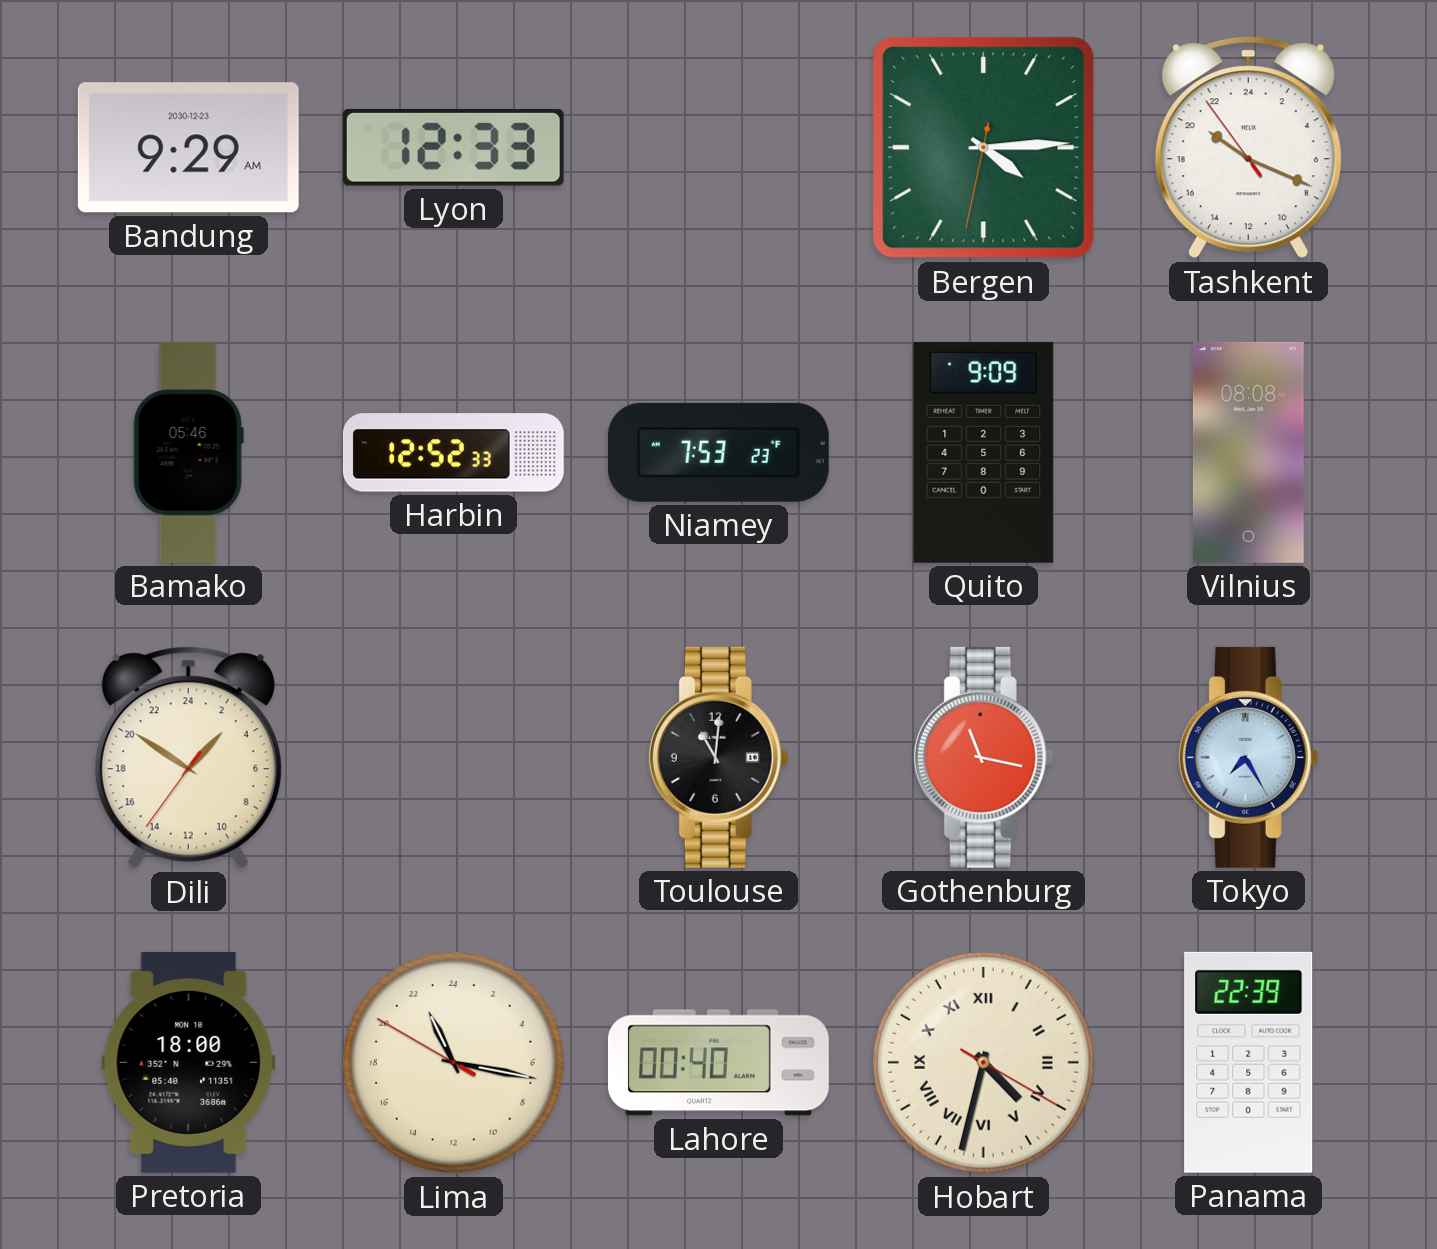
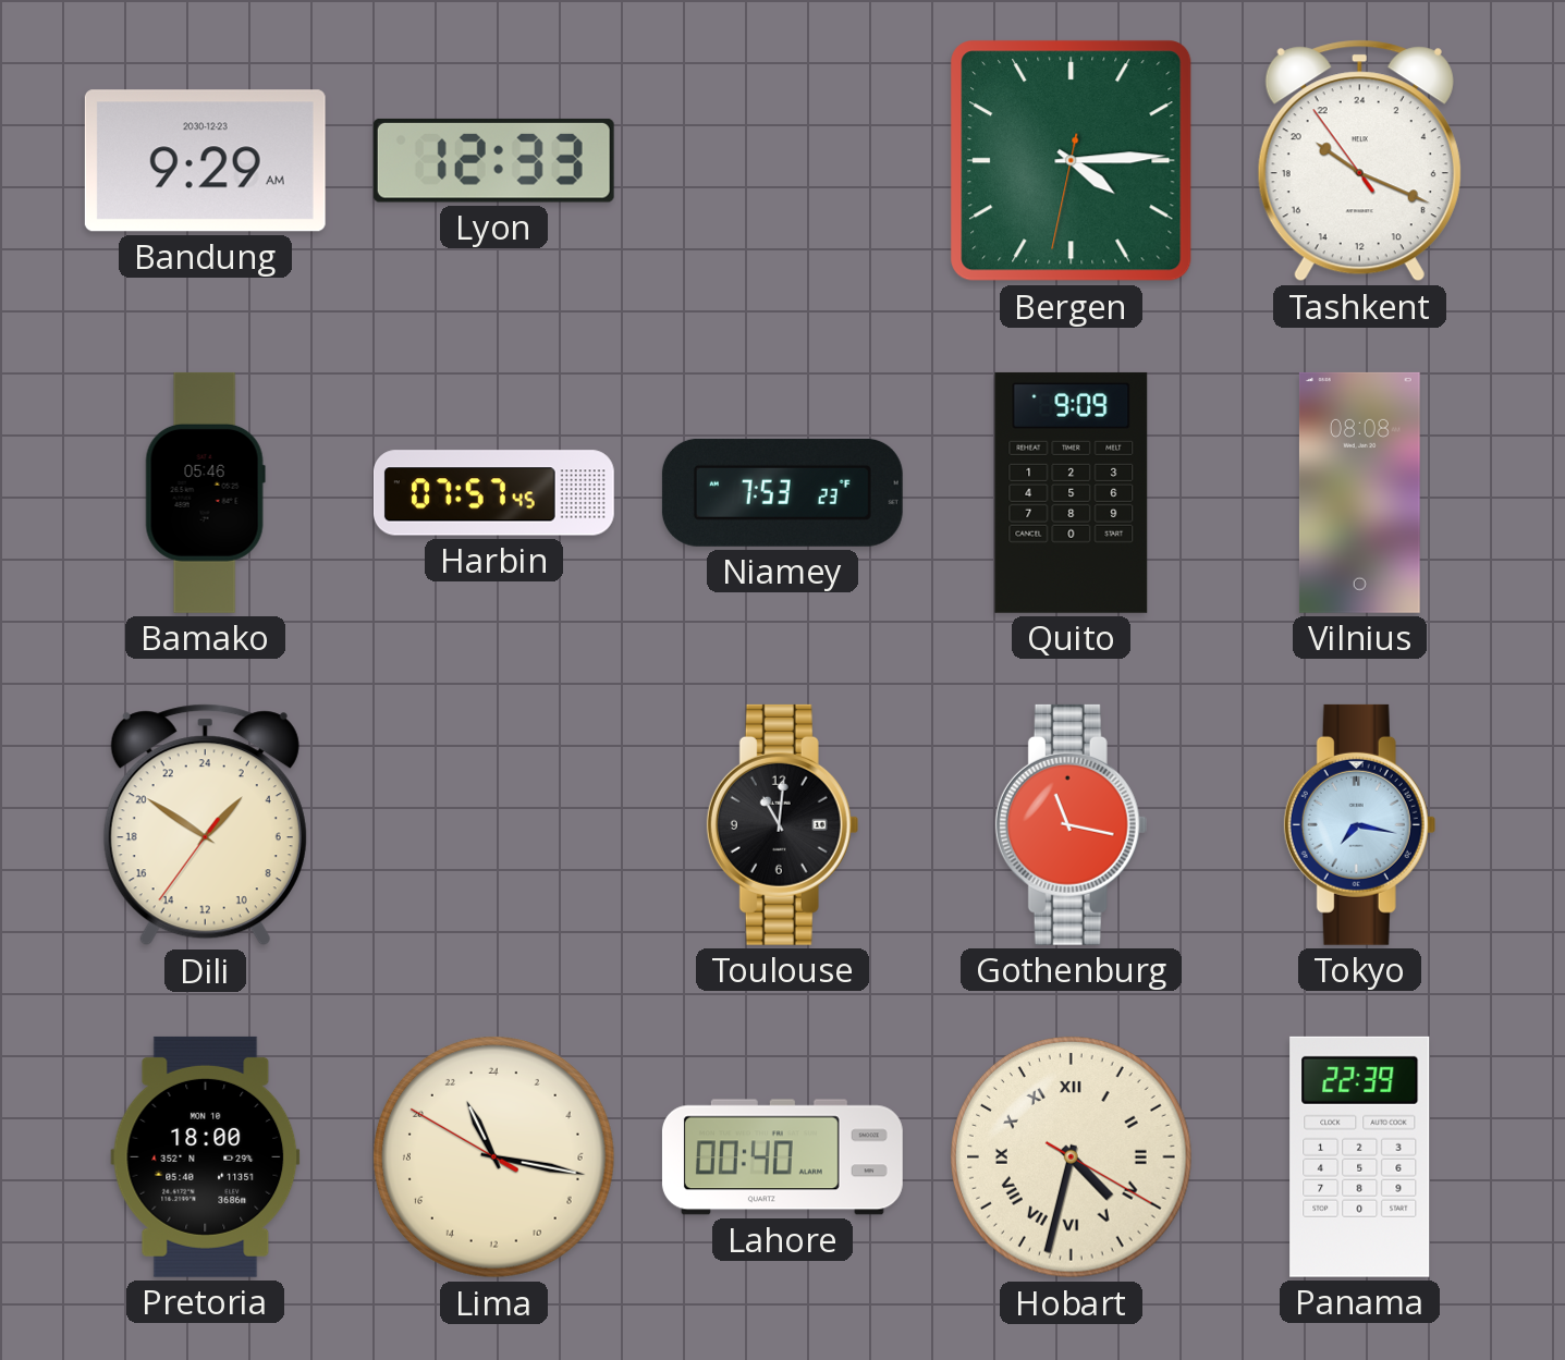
Harbin: 12:52 -> 07:57 (493, 493)
Tokyo: 7:25 -> 7:17 (1360, 824)
